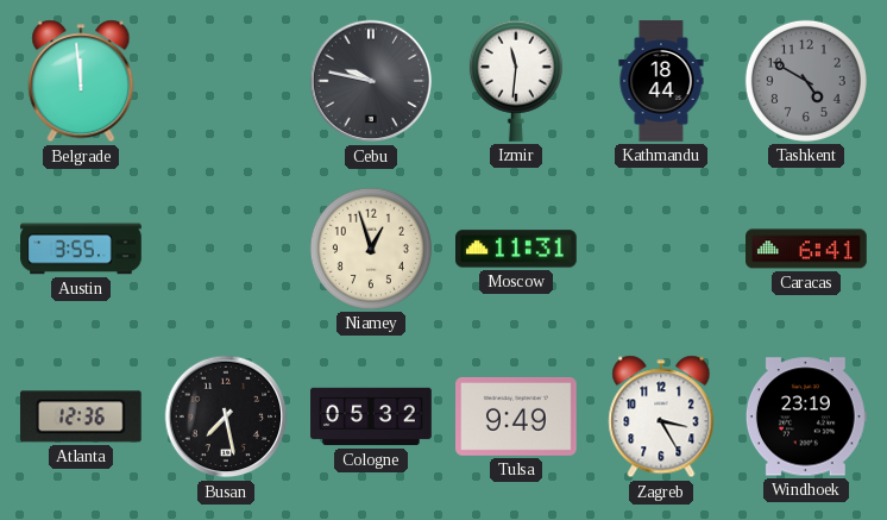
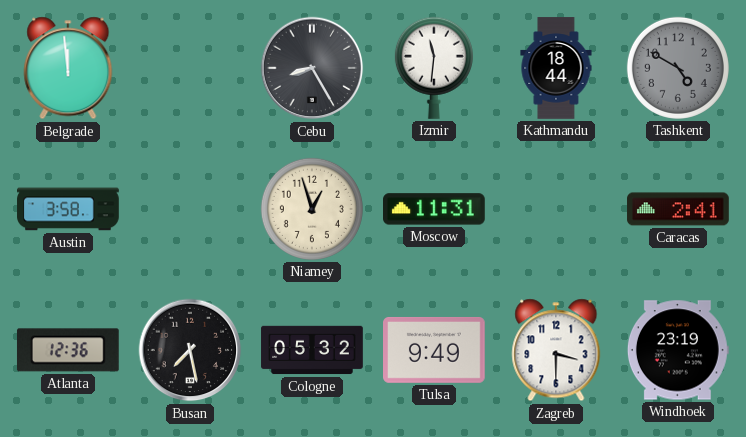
Cebu: 9:47 -> 8:25 (312, 68)
Austin: 3:55 -> 3:58 (68, 209)
Caracas: 6:41 -> 2:41 (678, 209)
Zagreb: 3:25 -> 3:30 (556, 350)
